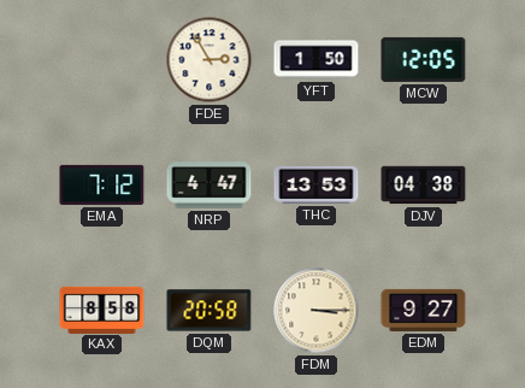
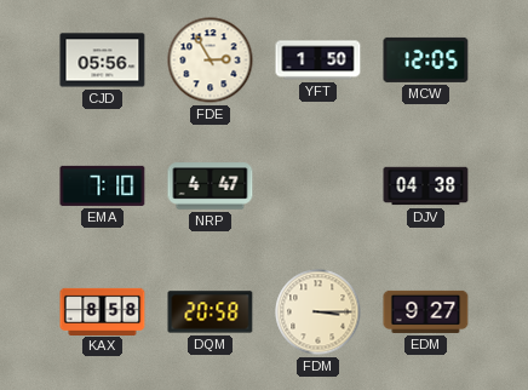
CJD: none -> 05:56 (103, 61)
EMA: 7:12 -> 7:10 (103, 185)
THC: 13:53 -> none (317, 184)
